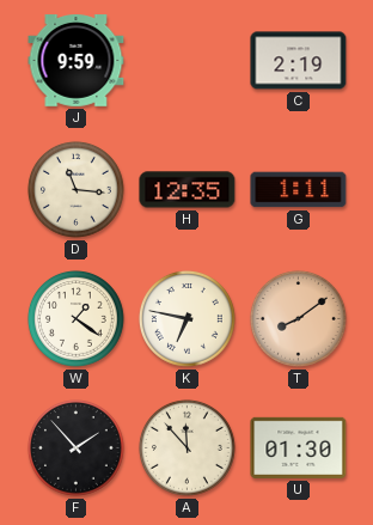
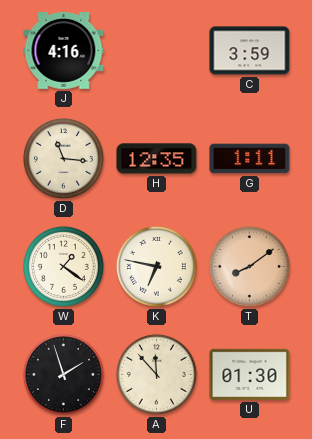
J: 9:59 -> 4:16 (64, 51)
C: 2:19 -> 3:59 (250, 51)
F: 1:53 -> 1:57 (64, 375)
